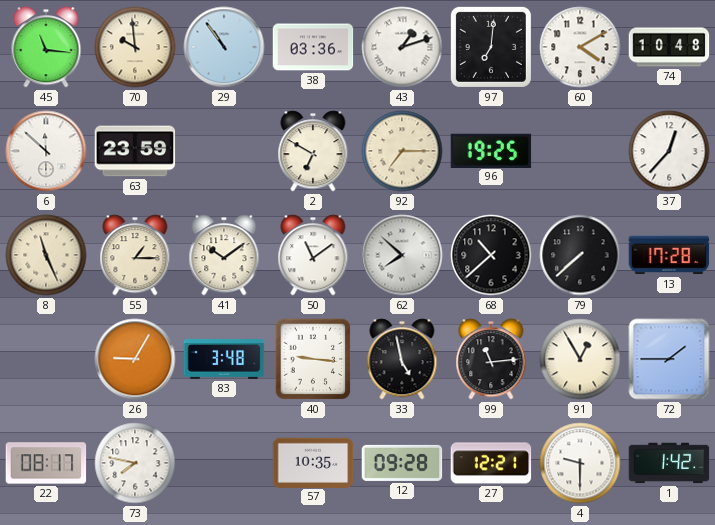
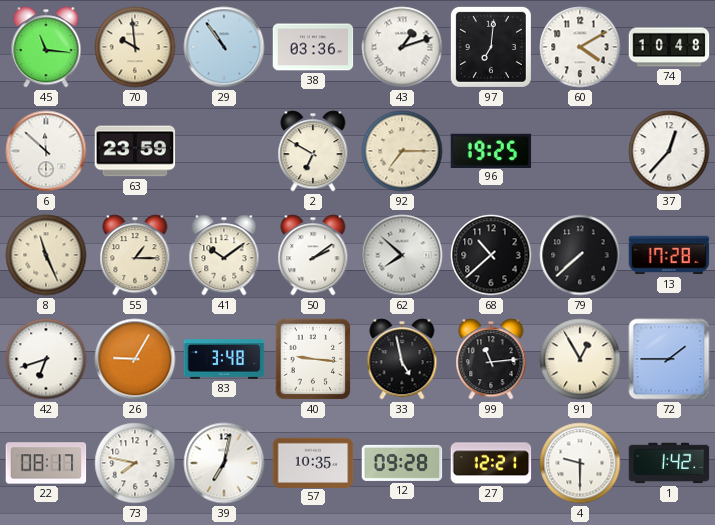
50: 11:09 -> 2:09 (313, 255)
42: none -> 6:42 (46, 359)
39: none -> 7:02 (224, 463)
